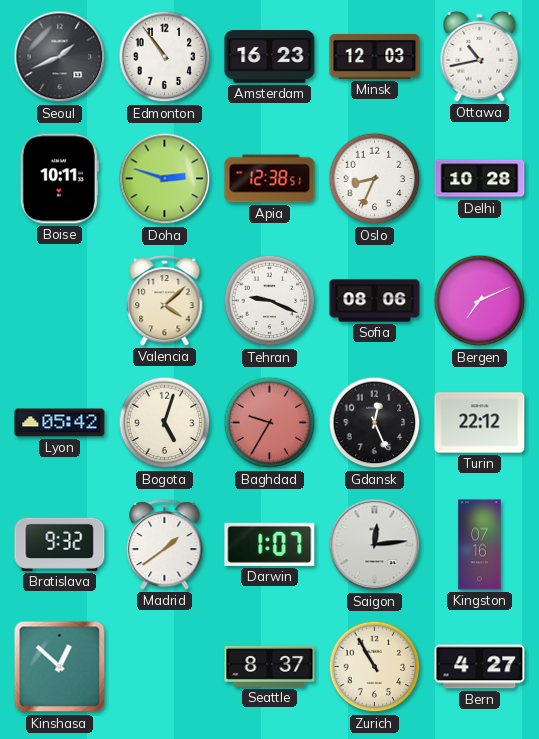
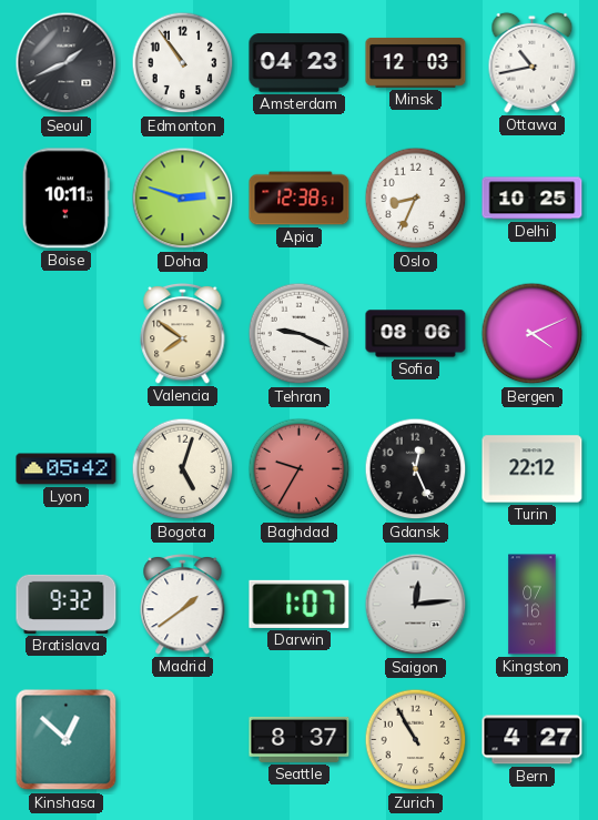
Amsterdam: 16:23 -> 04:23 (300, 63)
Delhi: 10:28 -> 10:25 (533, 199)
Valencia: 4:08 -> 7:51 (183, 333)
Bergen: 7:11 -> 4:11 (533, 334)
